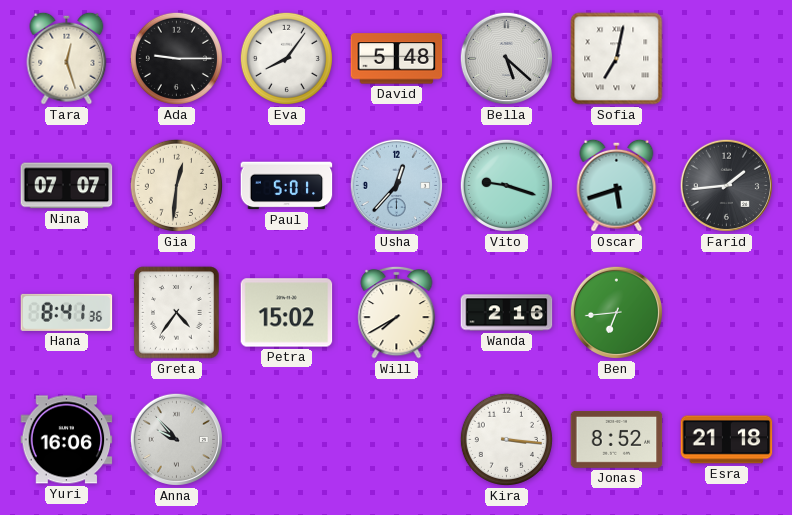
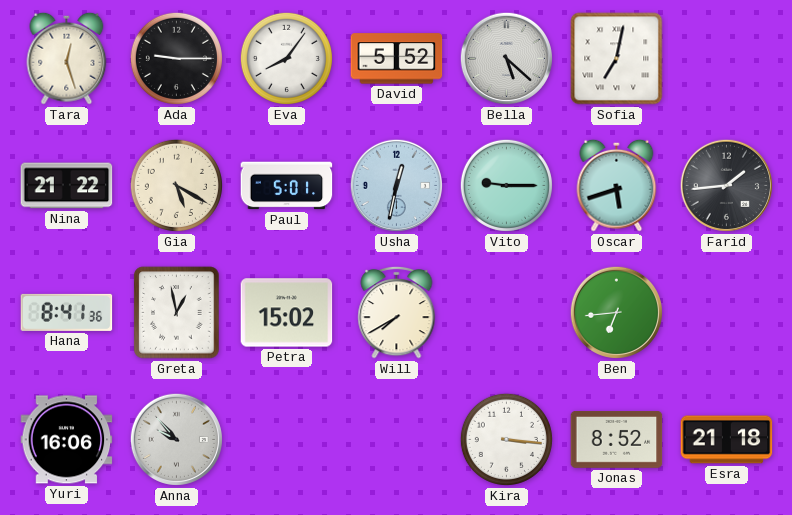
David: 5:48 -> 5:52 (397, 59)
Nina: 07:07 -> 21:22 (67, 186)
Gia: 12:31 -> 5:20 (176, 185)
Usha: 12:37 -> 12:32 (396, 185)
Vito: 9:18 -> 9:15 (506, 185)
Greta: 4:36 -> 12:58 (177, 313)
Wanda: 2:16 -> none (507, 313)
